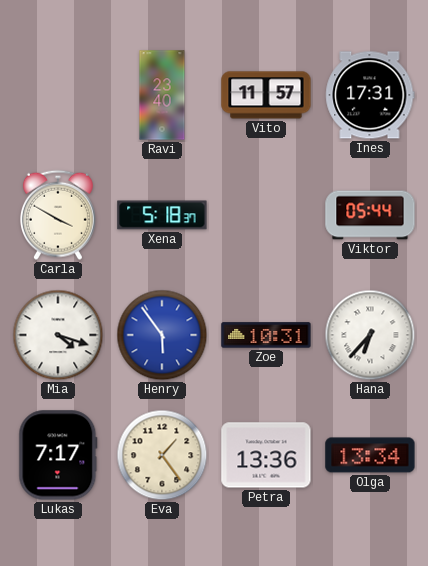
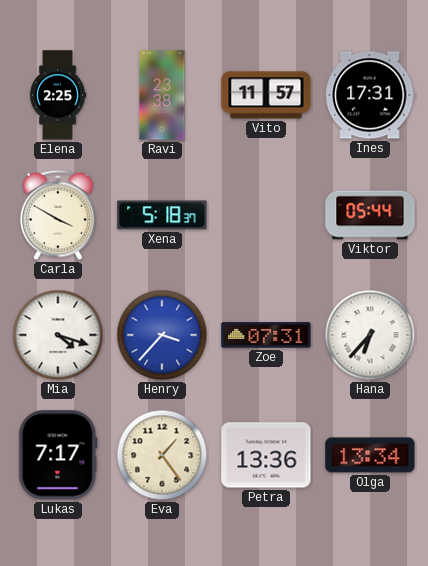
Elena: none -> 2:25 (58, 95)
Ravi: 23:40 -> 23:38 (162, 95)
Henry: 5:54 -> 3:37 (162, 335)
Zoe: 10:31 -> 07:31 (266, 335)
